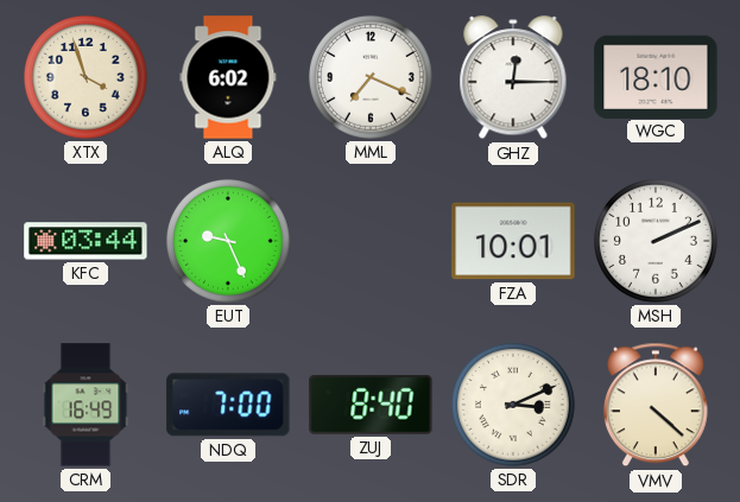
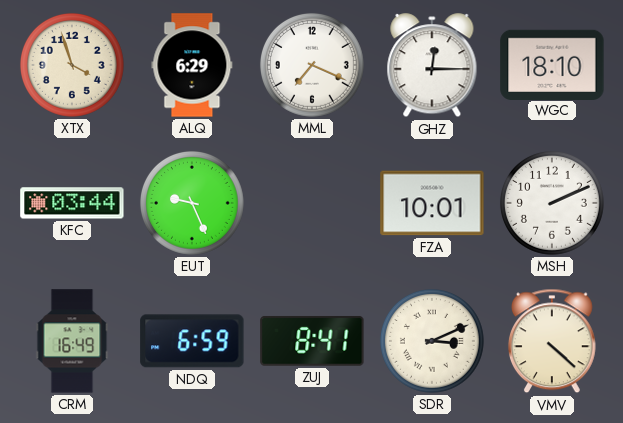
ALQ: 6:02 -> 6:29 (192, 65)
NDQ: 7:00 -> 6:59 (192, 341)
ZUJ: 8:40 -> 8:41 (312, 341)
